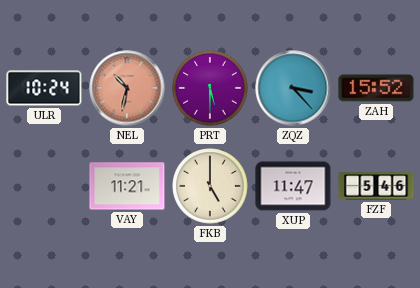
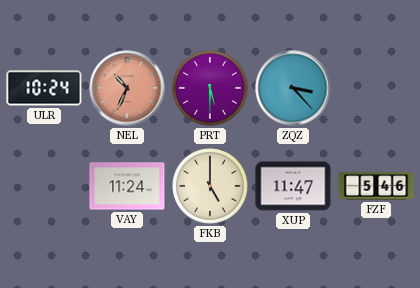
NEL: 10:32 -> 10:34 (127, 88)
ZAH: 15:52 -> none (376, 88)
VAY: 11:21 -> 11:24 (127, 186)
